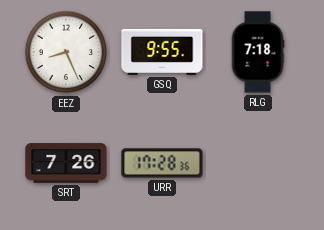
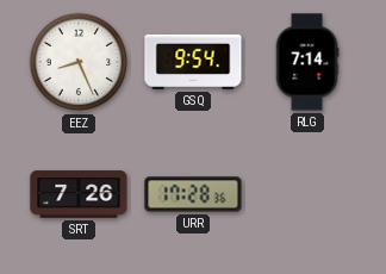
GSQ: 9:55 -> 9:54 (193, 62)
RLG: 7:18 -> 7:14 (307, 62)
